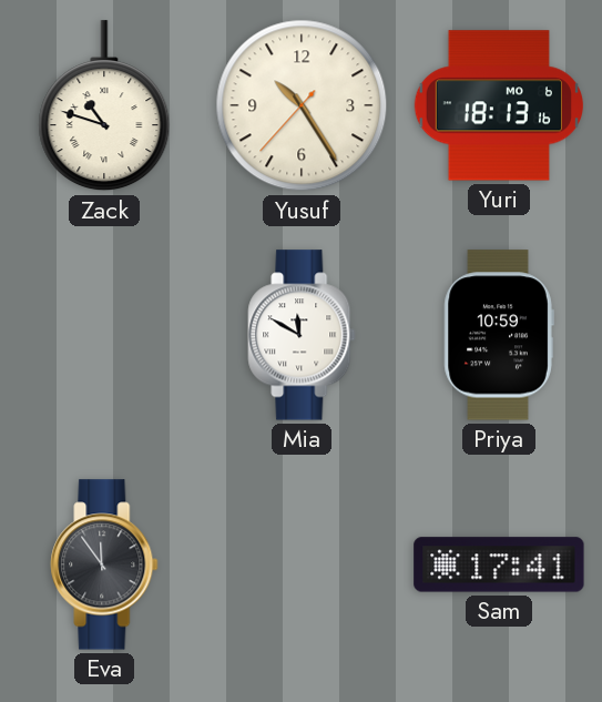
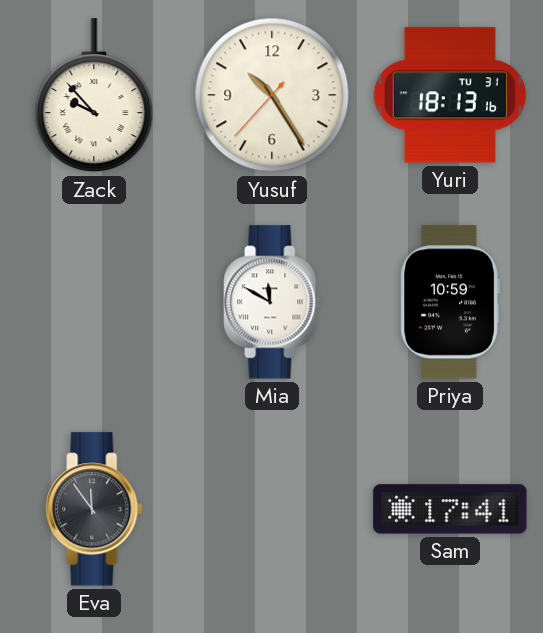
Zack: 10:48 -> 9:53 (94, 96)
Yuri date: MO 6 -> TU 31 (450, 95)
